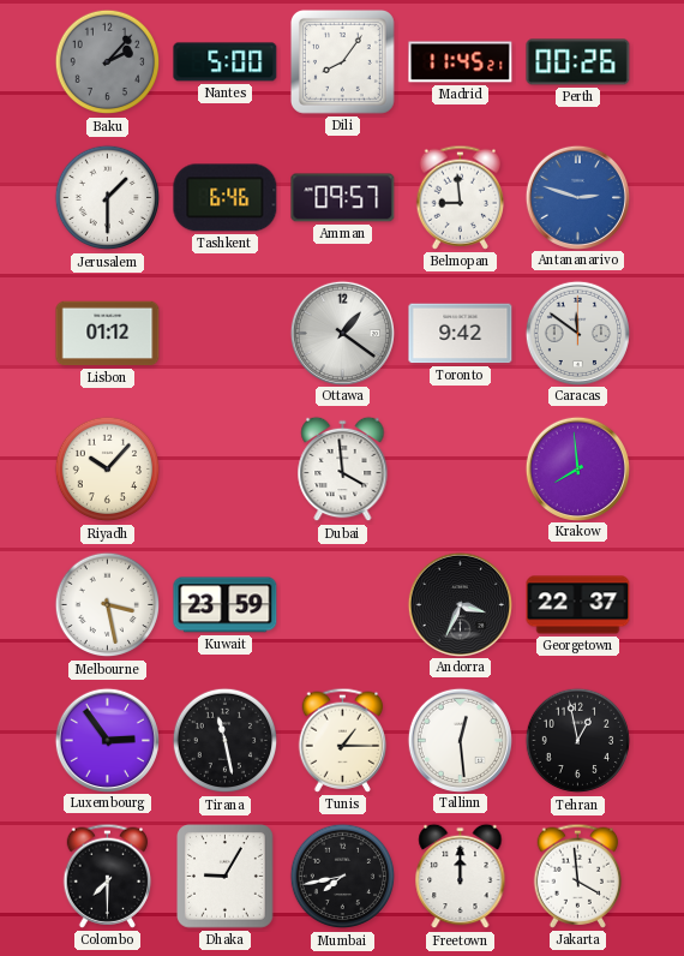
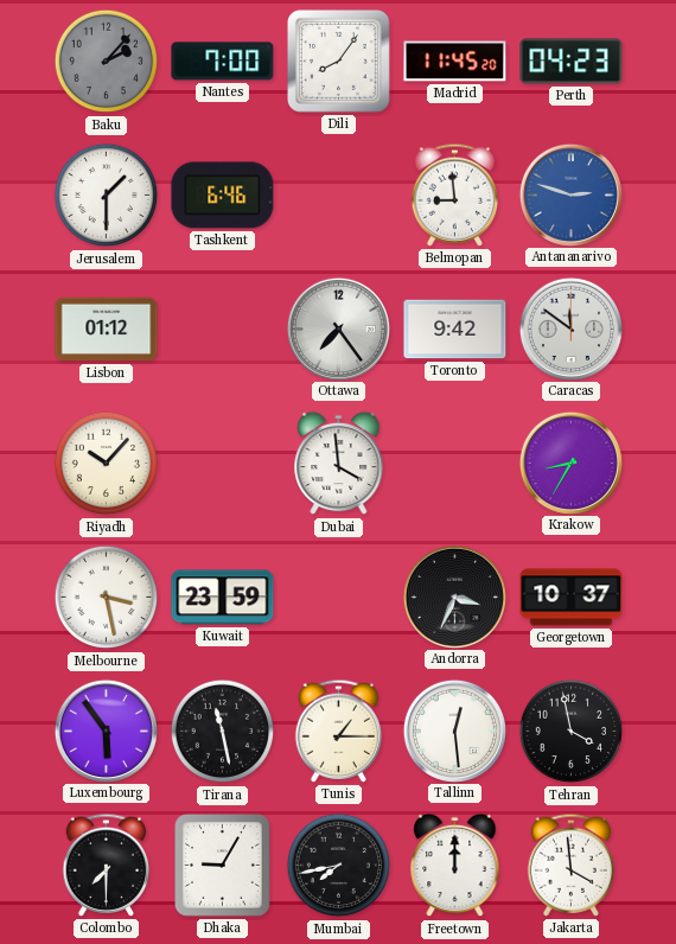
Nantes: 5:00 -> 7:00 (223, 62)
Madrid: 11:45:21 -> 11:45:20 (455, 62)
Perth: 00:26 -> 04:23 (572, 62)
Amman: 09:57 -> none (343, 198)
Ottawa: 1:21 -> 7:24 (338, 329)
Krakow: 7:59 -> 8:35 (570, 463)
Georgetown: 22:37 -> 10:37 (572, 598)
Luxembourg: 2:54 -> 5:54 (106, 731)
Tehran: 12:58 -> 3:58 (572, 732)
